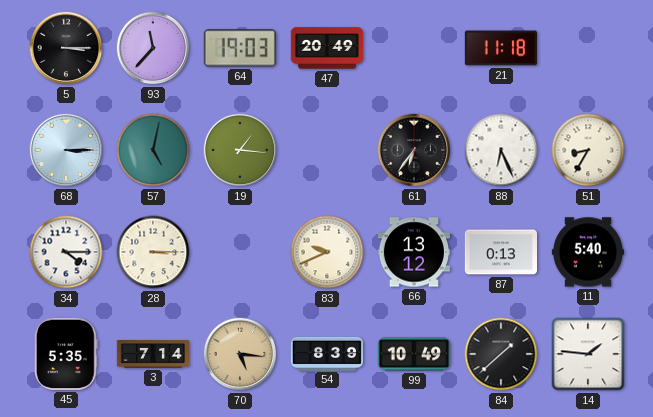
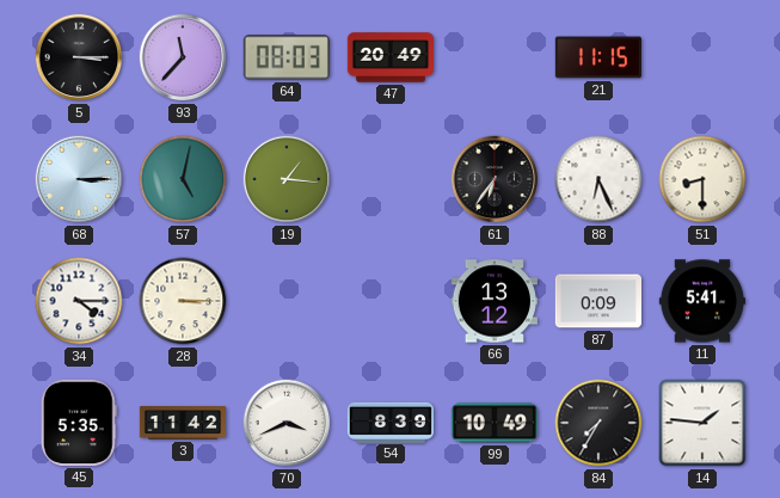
64: 19:03 -> 08:03 (287, 57)
21: 11:18 -> 11:15 (597, 57)
51: 8:35 -> 8:30 (702, 179)
83: 9:41 -> none (327, 252)
87: 0:13 -> 0:09 (597, 301)
11: 5:40 -> 5:41 (702, 301)
3: 7:14 -> 11:42 (182, 423)
70: 5:16 -> 3:41 (287, 423)
70 dial: champagne -> white (287, 423)
84: 1:38 -> 7:35 (598, 423)
